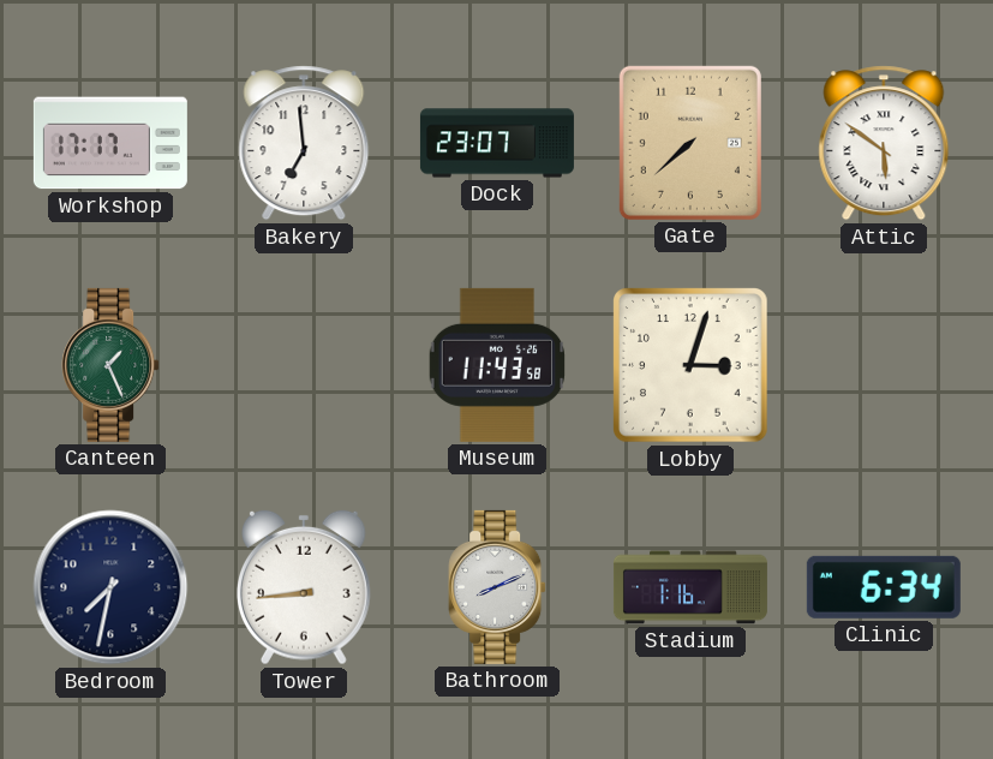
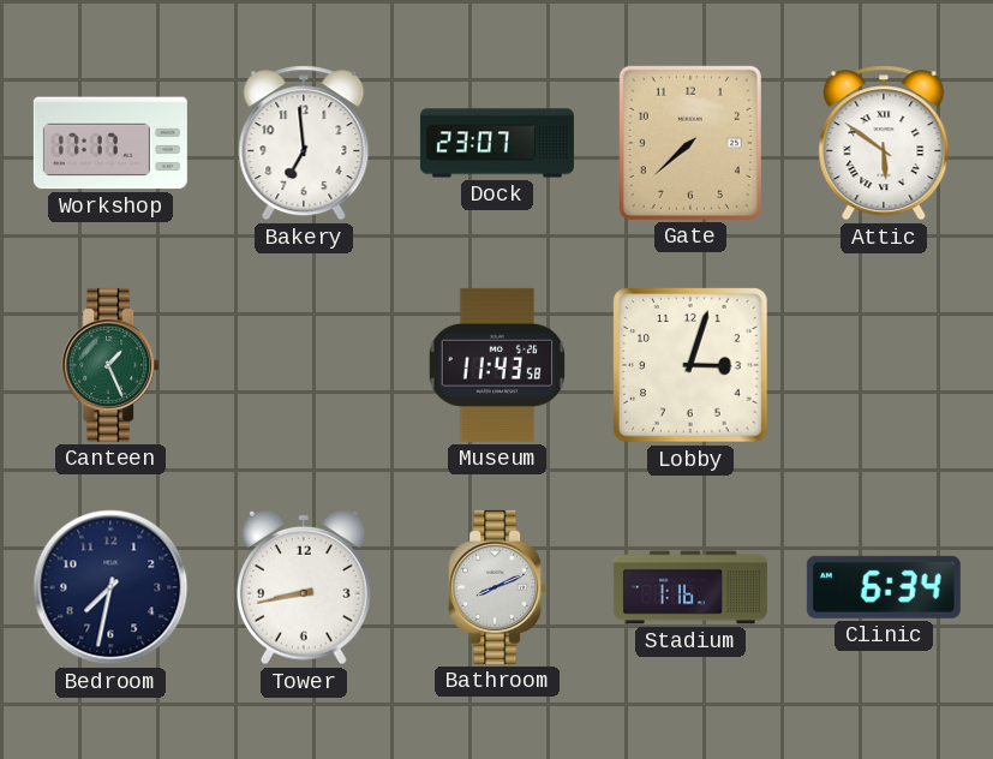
Tower: 8:44 -> 8:43 (304, 587)
